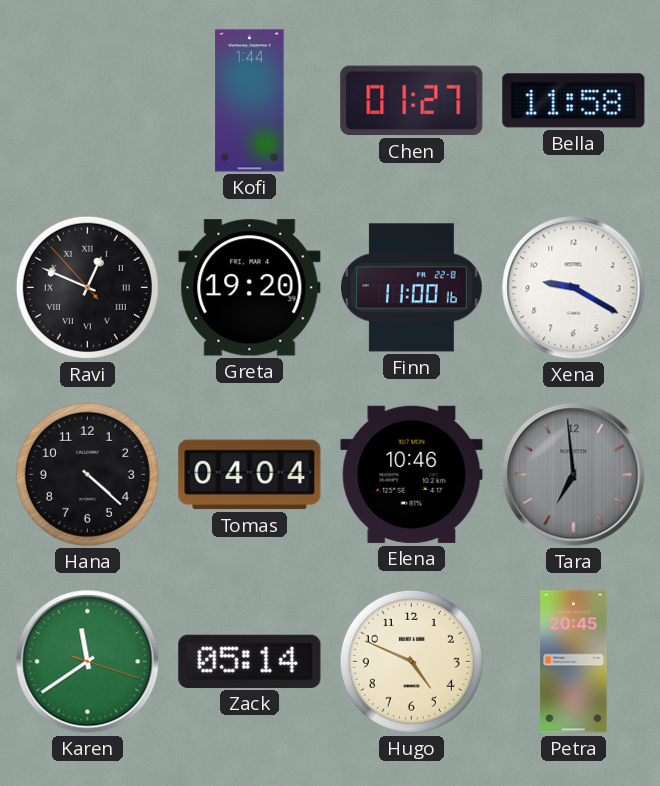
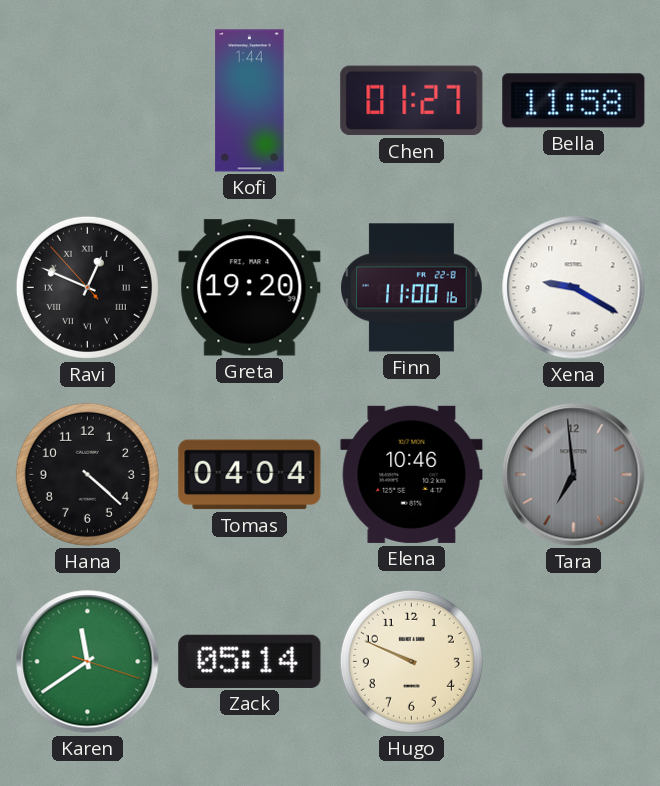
Hugo: 4:49 -> 9:49 (411, 661)
Petra: 20:45 -> none (574, 662)
